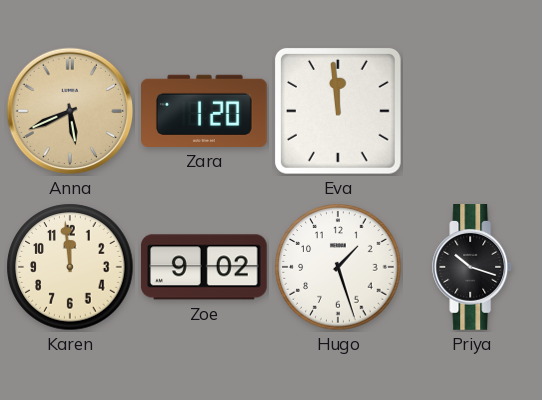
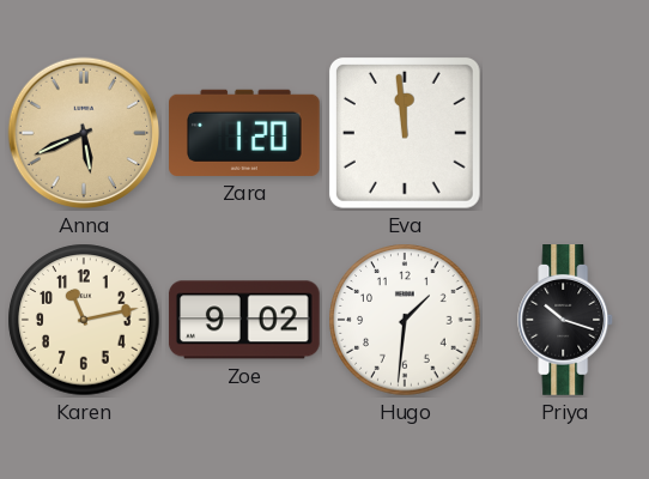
Karen: 11:59 -> 11:13 (84, 320)
Hugo: 1:27 -> 1:31 (405, 320)
